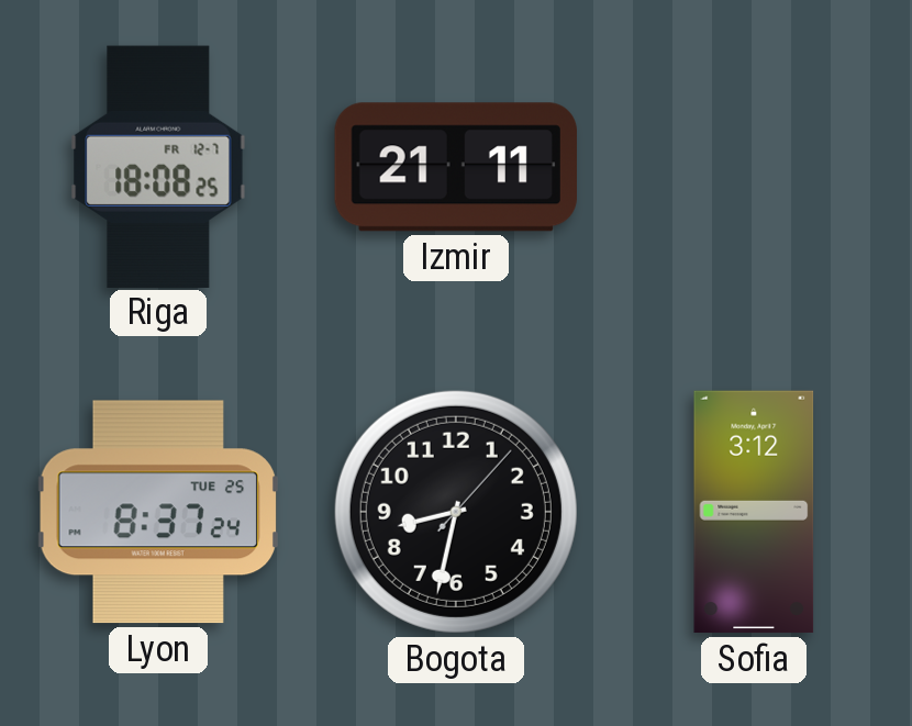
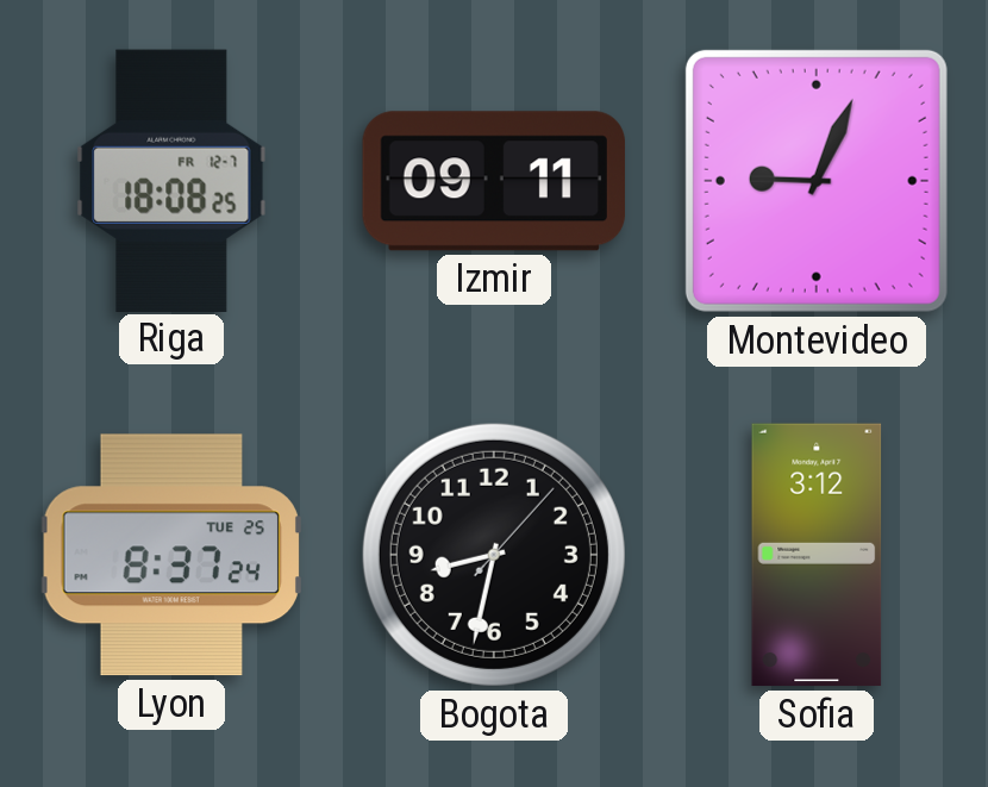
Izmir: 21:11 -> 09:11 (494, 181)
Montevideo: none -> 9:04 (817, 181)
